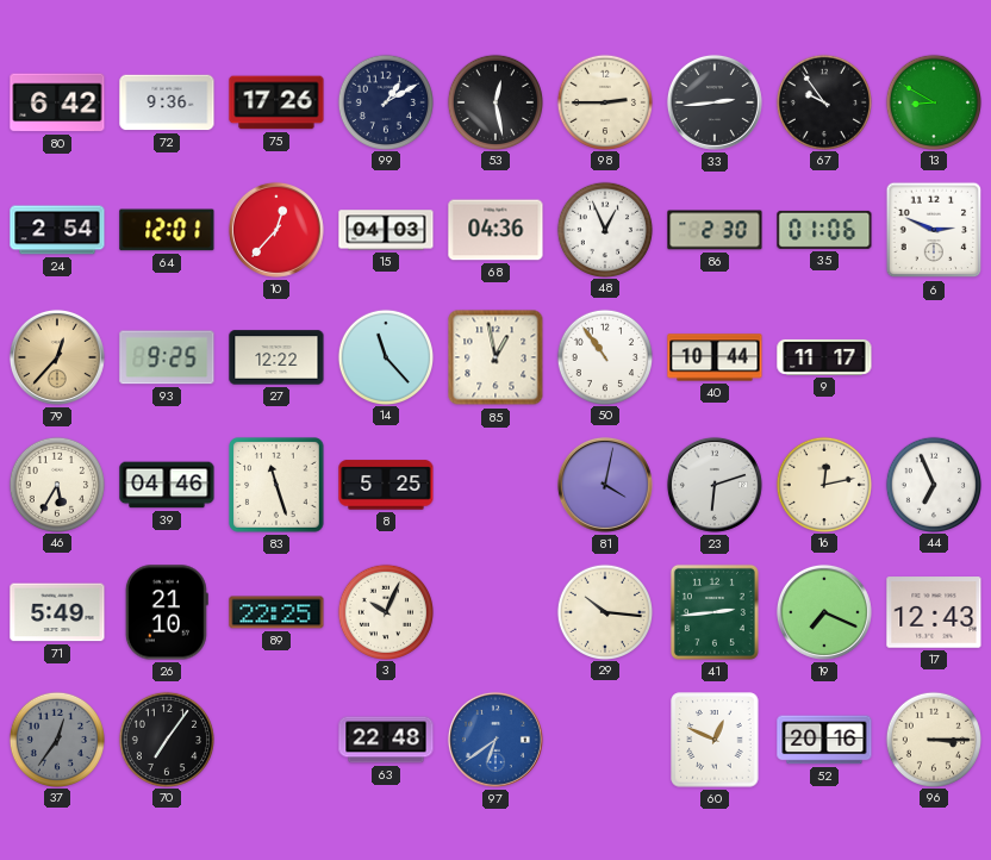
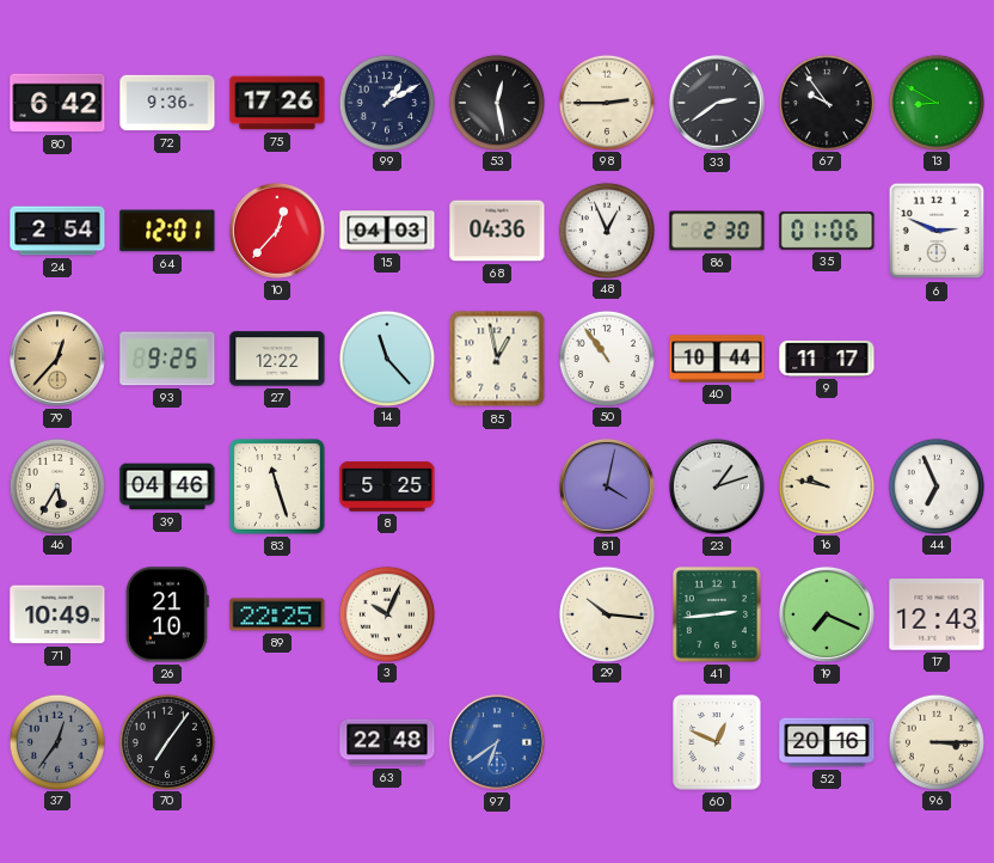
33: 2:44 -> 2:39 (717, 103)
23: 6:12 -> 1:12 (717, 486)
16: 12:13 -> 9:47 (826, 485)
71: 5:49 -> 10:49 (57, 614)
